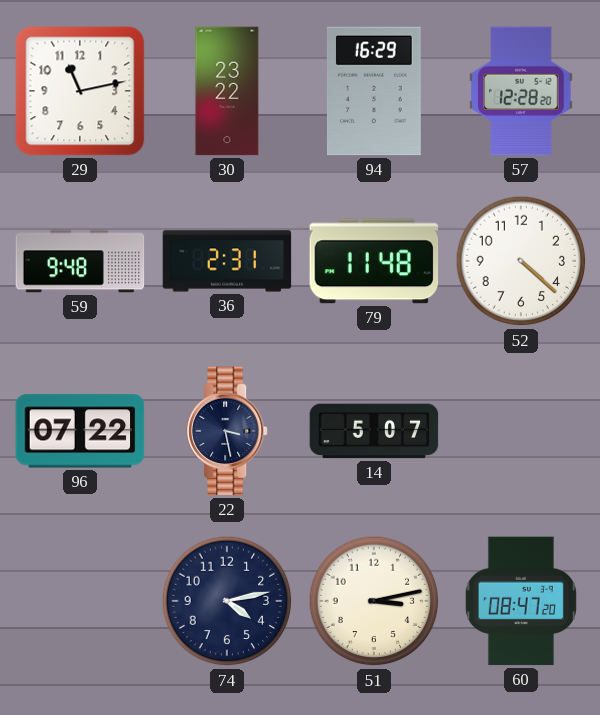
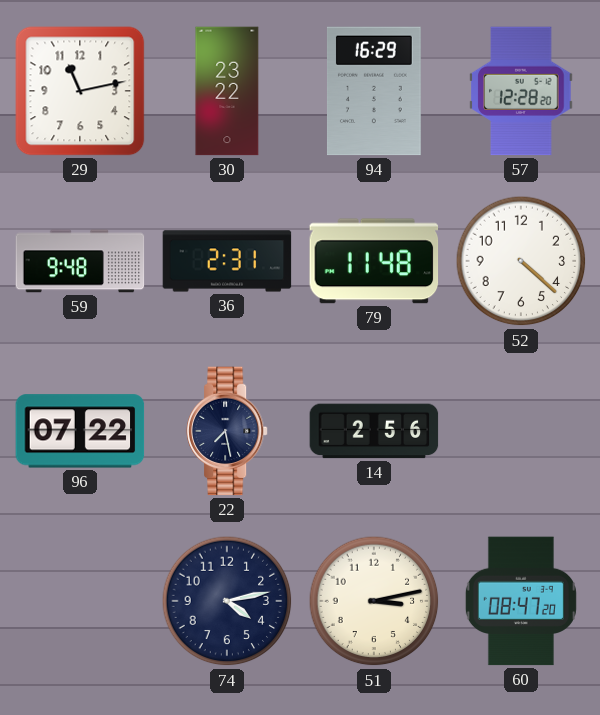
22: 3:28 -> 7:28 (227, 431)
14: 5:07 -> 2:56 (374, 431)
